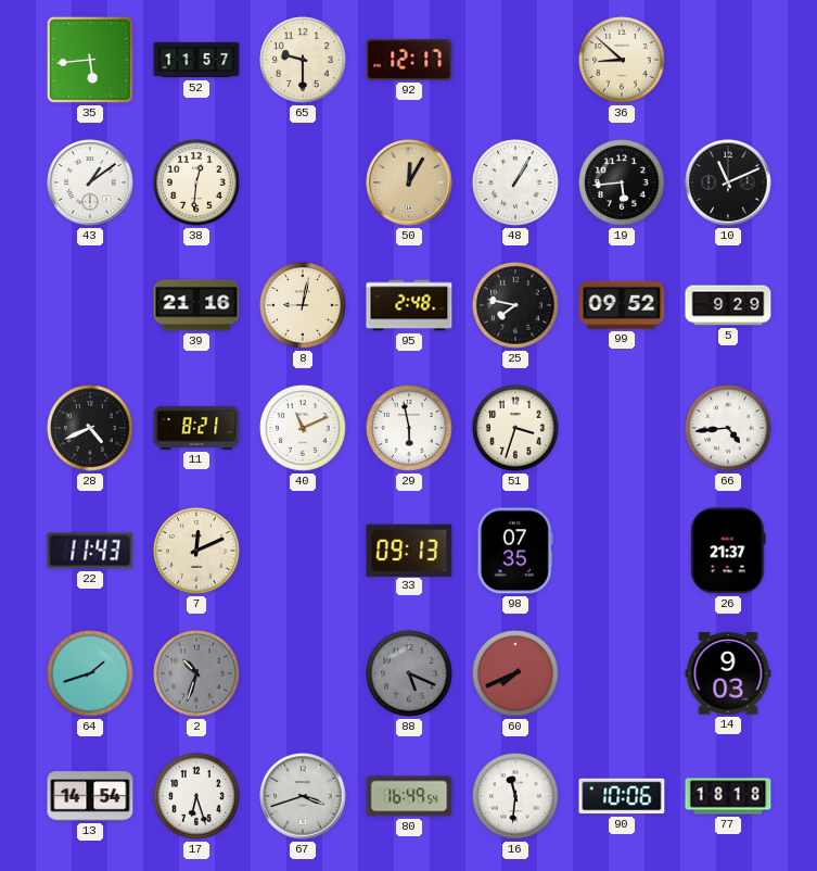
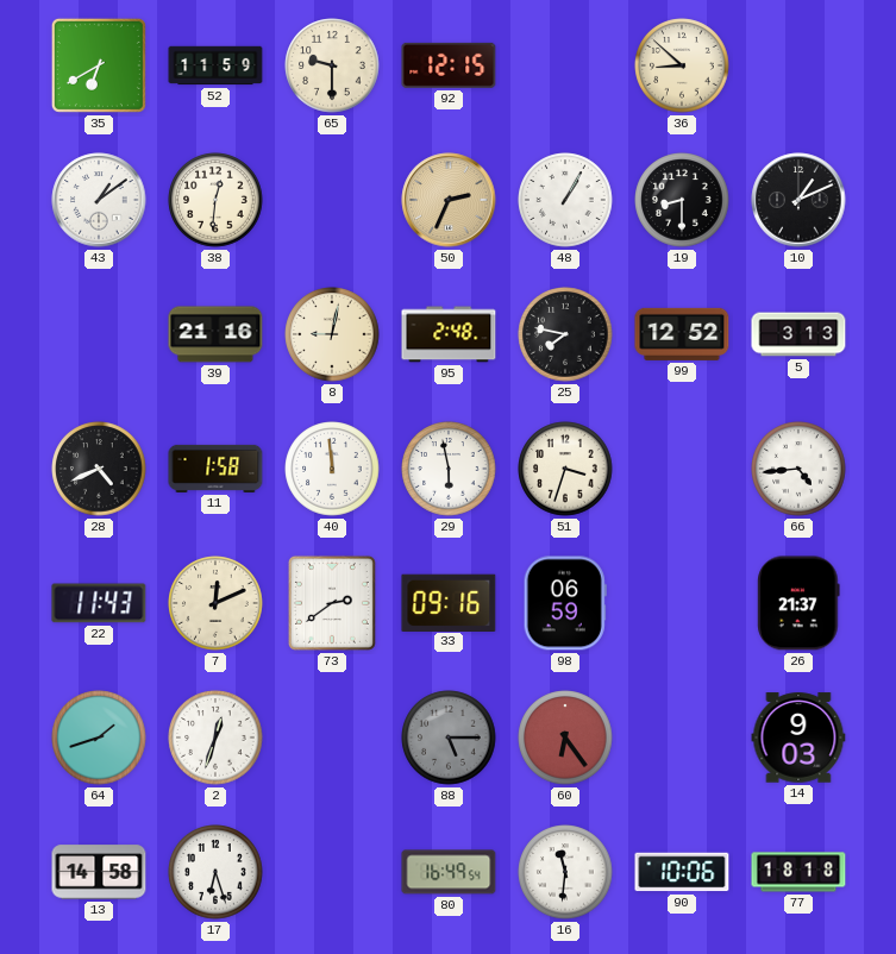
35: 5:44 -> 6:40 (99, 65)
52: 11:57 -> 11:59 (215, 65)
92: 12:17 -> 12:15 (449, 65)
50: 12:05 -> 2:34 (449, 200)
19: 5:44 -> 8:30 (682, 200)
10: 11:11 -> 1:11 (798, 200)
99: 09:52 -> 12:52 (682, 334)
5: 9:29 -> 3:13 (798, 334)
11: 8:21 -> 1:58 (215, 469)
40: 11:11 -> 11:59 (332, 469)
73: none -> 2:39 (332, 603)
33: 09:13 -> 09:16 (449, 602)
98: 07:35 -> 06:59 (565, 603)
2: 10:33 -> 12:33 (215, 738)
2 dial: grey -> white (215, 738)
88: 5:19 -> 5:15 (449, 738)
60: 7:41 -> 6:24 (565, 738)
13: 14:54 -> 14:58 (99, 872)
67: 3:42 -> none (303, 796)
